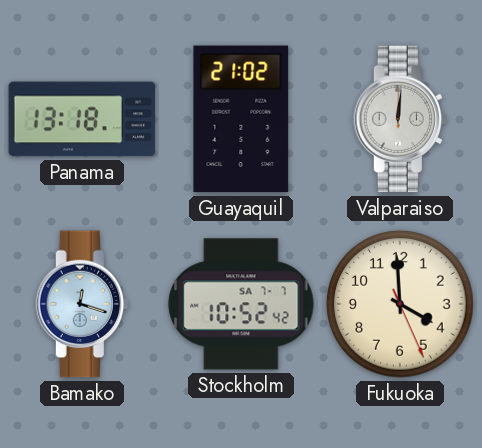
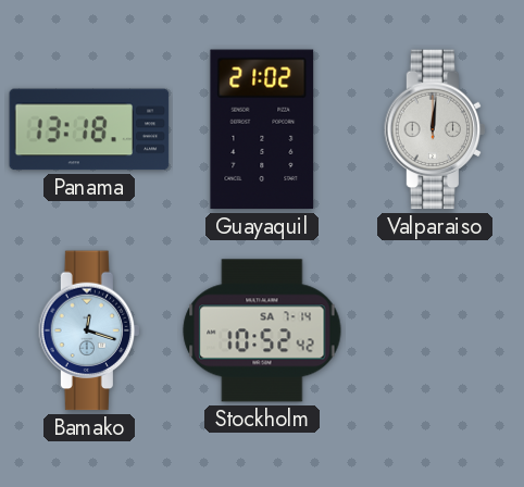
Stockholm date: SA 7-7 -> SA 7-14 (262, 330)
Fukuoka: 3:59 -> none (400, 304)
